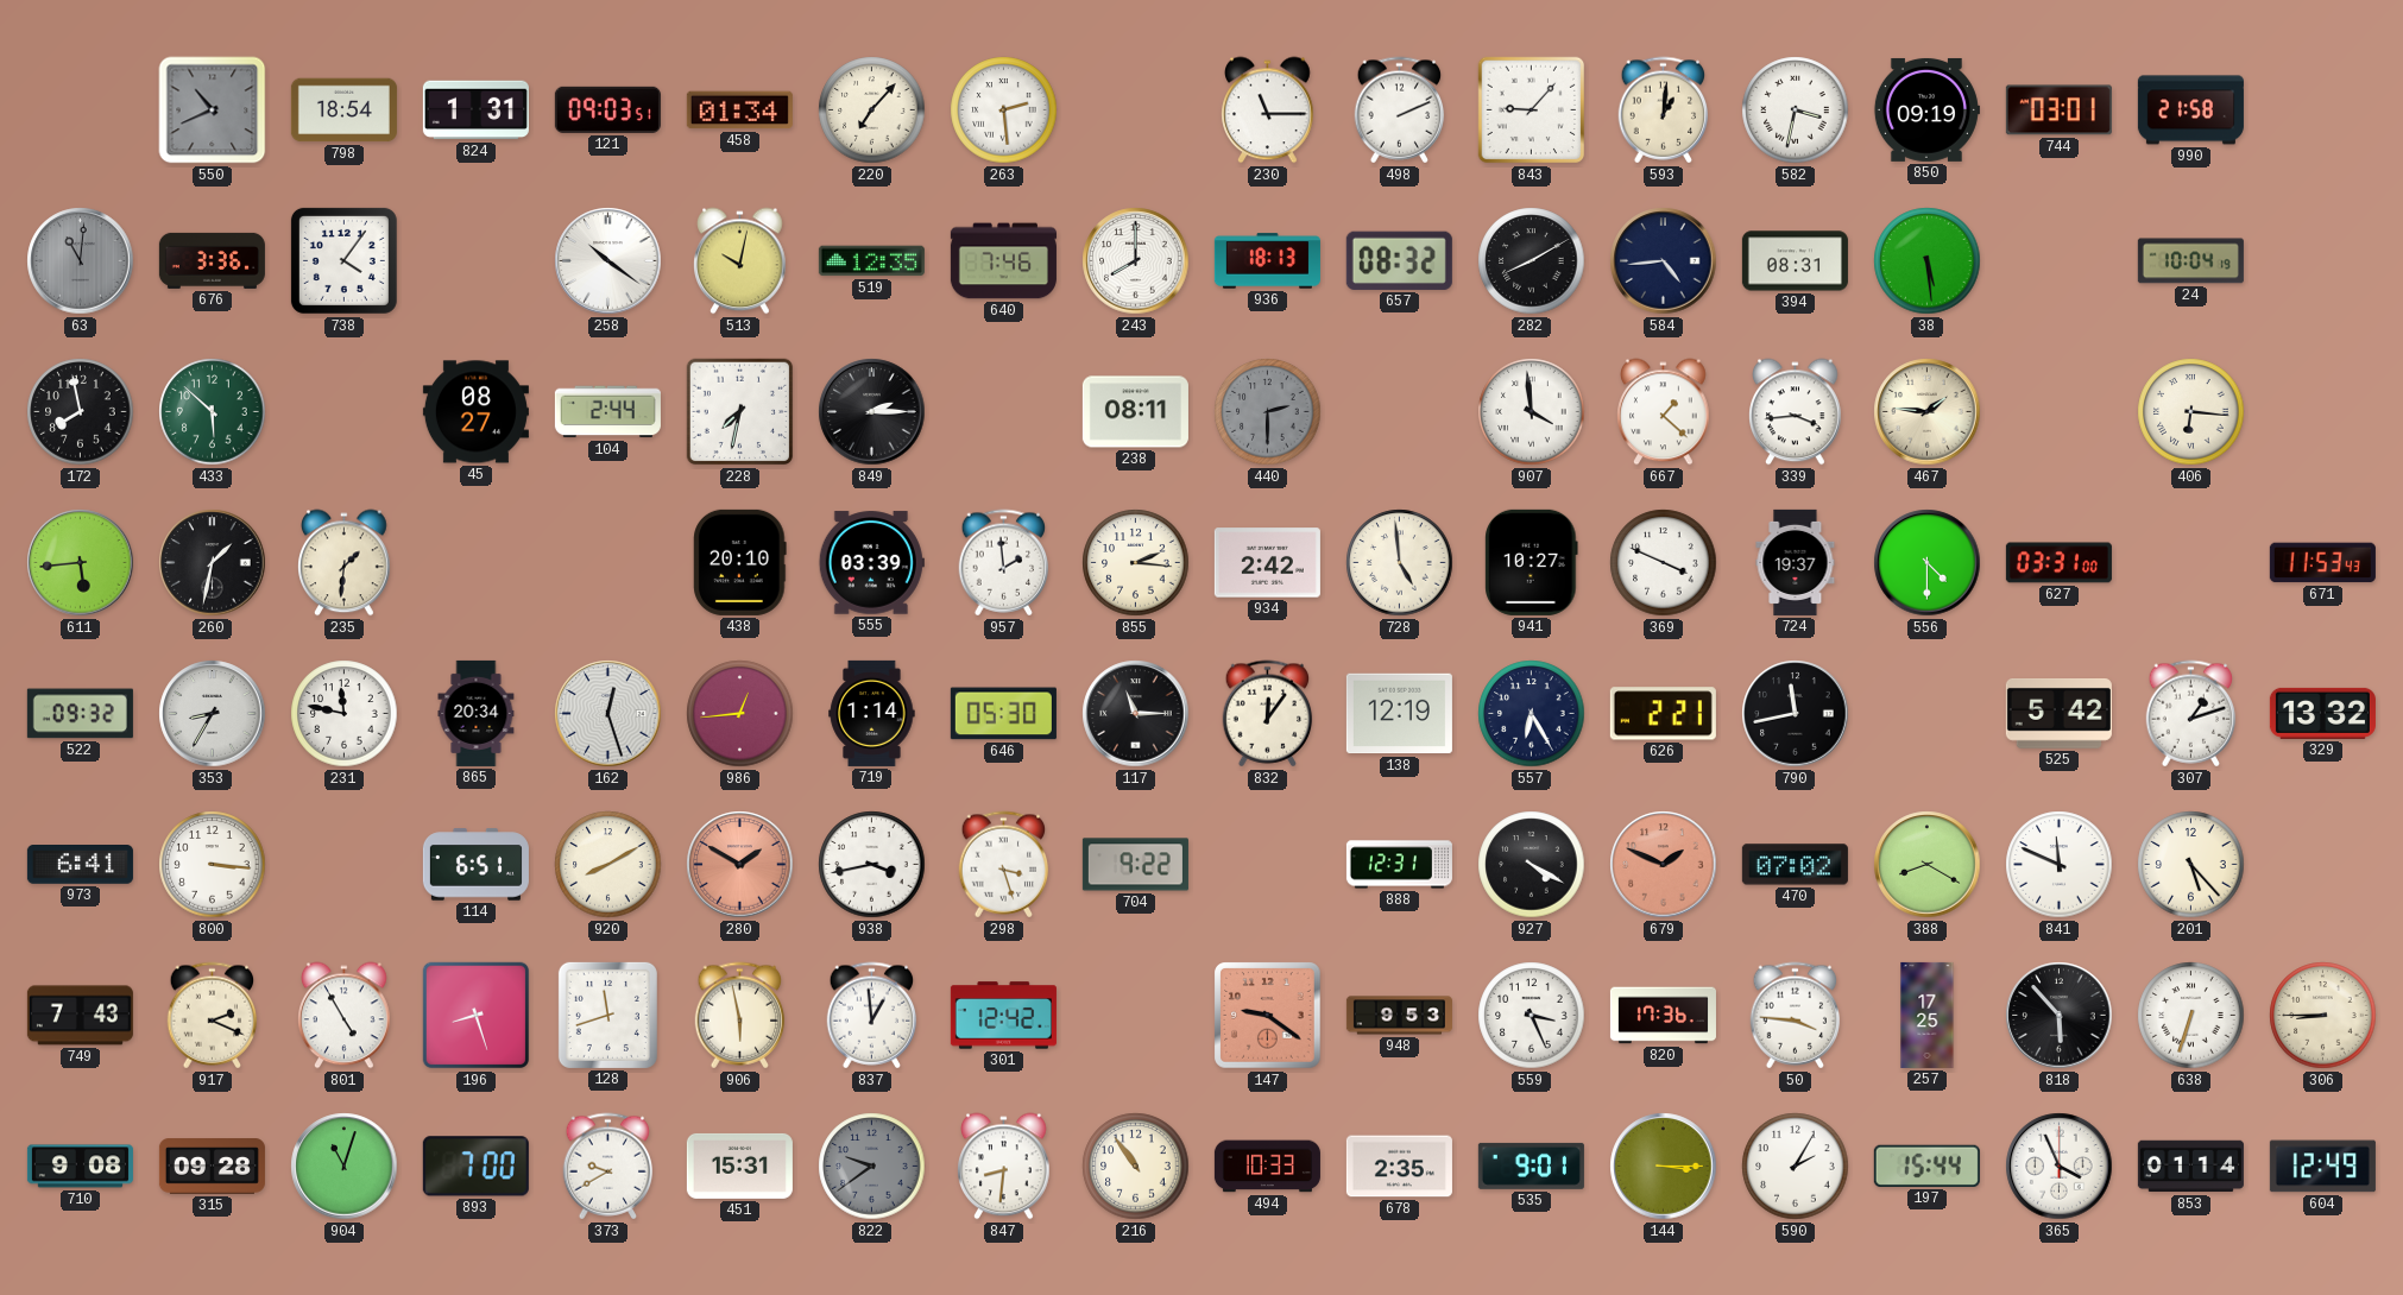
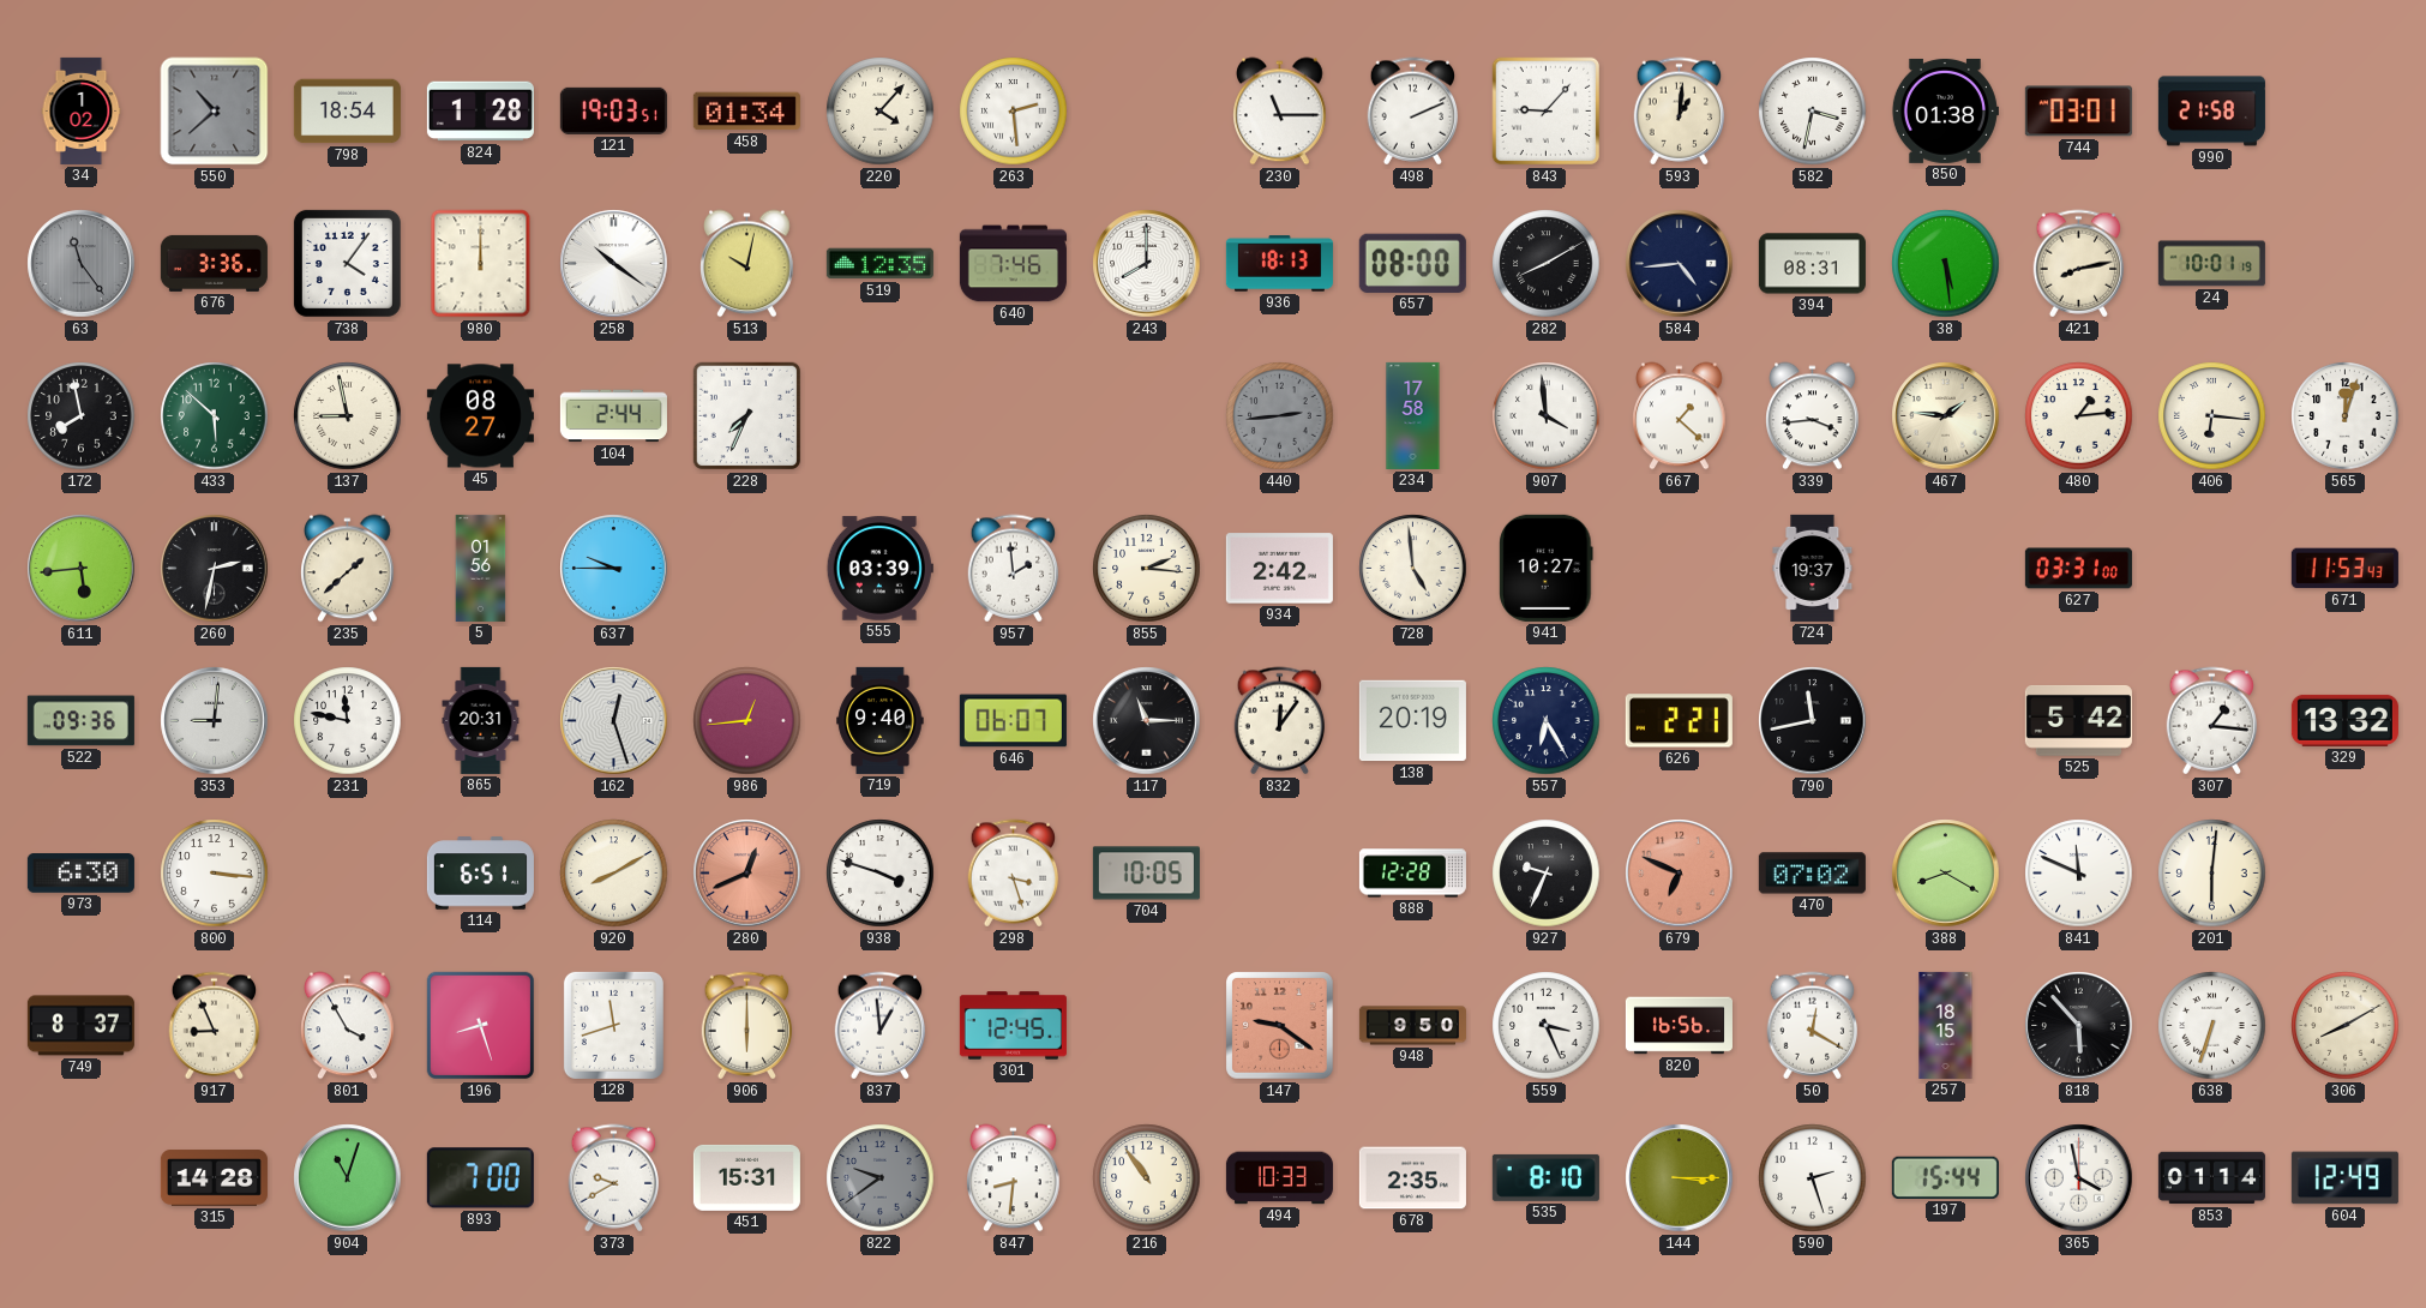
34: none -> 1:02 (82, 110)
550: 10:41 -> 10:38 (215, 112)
824: 1:31 -> 1:28 (480, 112)
121: 09:03 -> 19:03 (613, 110)
220: 7:07 -> 4:07 (881, 112)
850: 09:19 -> 01:38 (1945, 110)
63: 11:01 -> 11:24 (82, 264)
980: none -> 12:00 (481, 264)
657: 08:32 -> 08:00 (1412, 263)
421: none -> 8:13 (2079, 264)
24: 10:04 -> 10:01 (2211, 264)
137: none -> 8:58 (348, 416)
228: 7:32 -> 7:34 (747, 416)
849: 2:15 -> none (872, 412)
238: 08:11 -> none (1135, 412)
440: 2:30 -> 2:44 (1280, 416)
234: none -> 17:58 (1413, 415)
480: none -> 1:14 (2079, 416)
565: none -> 12:03 (2346, 416)
260: 1:32 -> 2:32 (215, 569)
235: 1:31 -> 1:38 (348, 569)
5: none -> 01:56 (481, 568)
637: none -> 9:45 (614, 569)
438: 20:10 -> none (740, 562)
369: 3:49 -> none (1664, 563)
556: 4:30 -> none (1928, 563)
522: 09:32 -> 09:36 (80, 721)
353: 8:35 -> 9:01 (215, 721)
865: 20:34 -> 20:31 (481, 720)
719: 1:14 -> 9:40 (881, 720)
646: 05:30 -> 06:07 (1013, 721)
138: 12:19 -> 20:19 (1412, 721)
307: 1:12 -> 1:16 (2212, 721)
973: 6:41 -> 6:30 (80, 874)
280: 1:50 -> 12:41 (747, 874)
938: 3:43 -> 3:48 (881, 874)
704: 9:22 -> 10:05 (1146, 874)
888: 12:31 -> 12:28 (1412, 874)
927: 4:20 -> 9:34 (1547, 874)
679: 1:49 -> 6:49 (1680, 874)
201: 5:23 -> 6:01 (2212, 874)
749: 7:43 -> 8:37 (80, 1026)
917: 2:19 -> 8:56 (215, 1026)
801: 4:55 -> 3:55 (348, 1026)
906: 5:58 -> 6:00 (747, 1026)
301: 12:42 -> 12:45 (1013, 1026)
948: 9:53 -> 9:50 (1412, 1026)
820: 17:36 -> 16:56 (1679, 1026)
50: 3:46 -> 12:20 (1813, 1026)
257: 17:25 -> 18:15 (1946, 1025)
306: 8:45 -> 8:10 (2346, 1026)
710: 9:08 -> none (80, 1167)
315: 09:28 -> 14:28 (214, 1178)
535: 9:01 -> 8:10 (1545, 1177)
590: 2:05 -> 2:27 (1813, 1178)
365: 3:56 -> 3:58 (2079, 1178)
